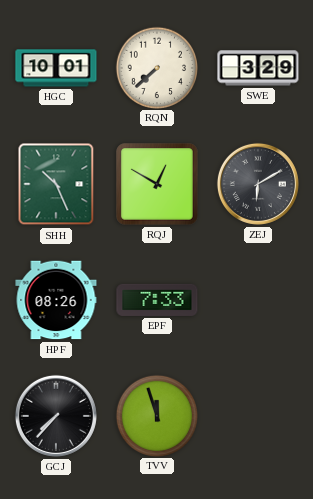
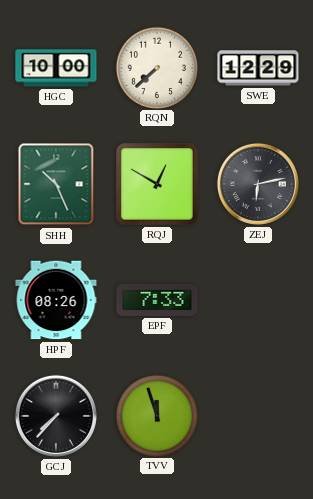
HGC: 10:01 -> 10:00 (56, 68)
SWE: 3:29 -> 12:29 (258, 68)
ZEJ: 6:10 -> 6:13 (258, 184)
